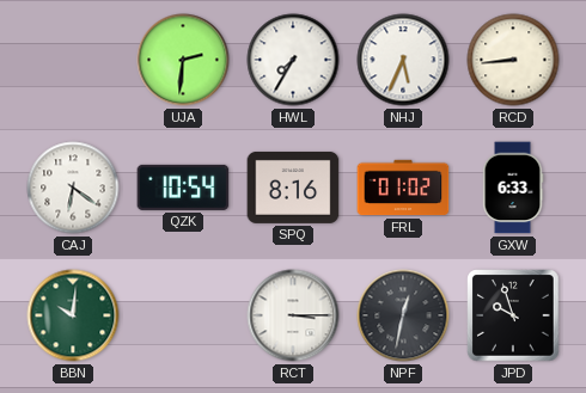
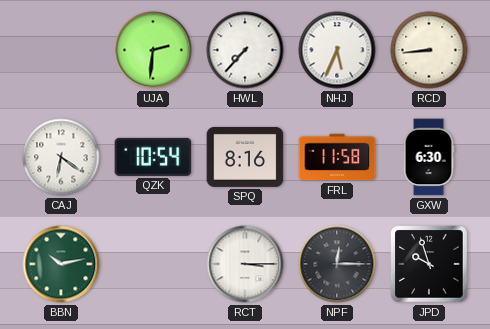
HWL: 7:35 -> 7:37 (245, 50)
FRL: 01:02 -> 11:58 (337, 157)
GXW: 6:33 -> 6:30 (429, 157)
BBN: 10:01 -> 10:13 (61, 264)
NPF: 12:32 -> 12:15 (337, 264)
